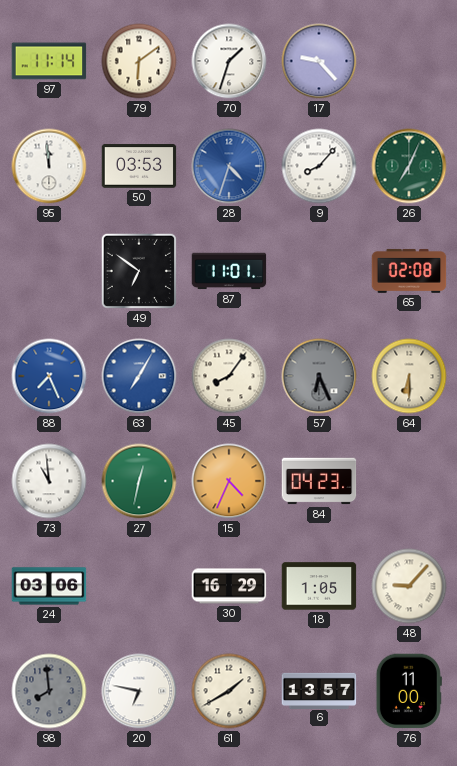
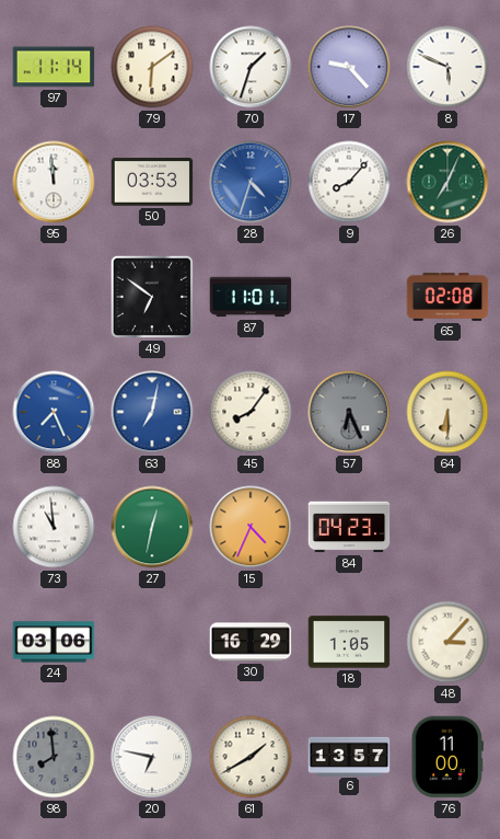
8: none -> 5:49 (447, 67)
63: 7:05 -> 7:02 (152, 412)
48: 9:07 -> 3:07 (447, 642)
